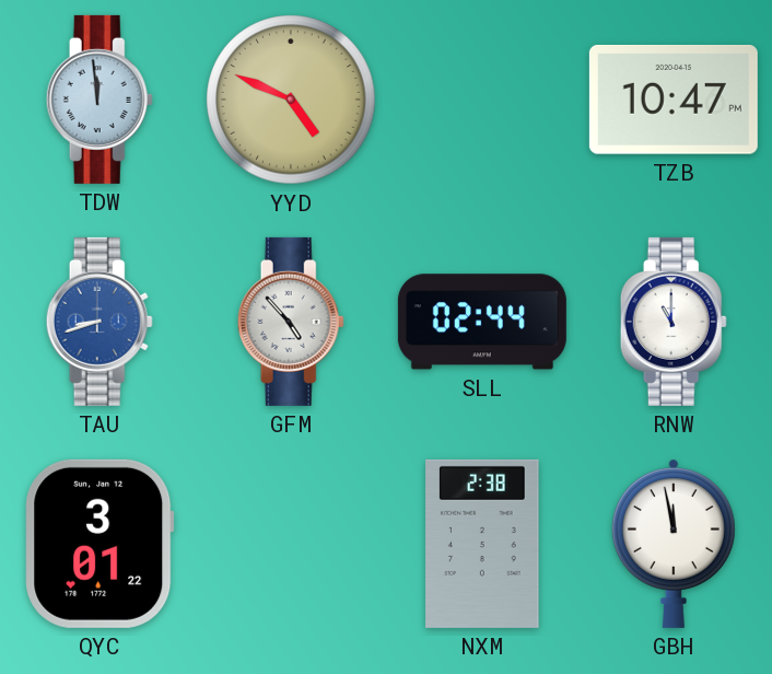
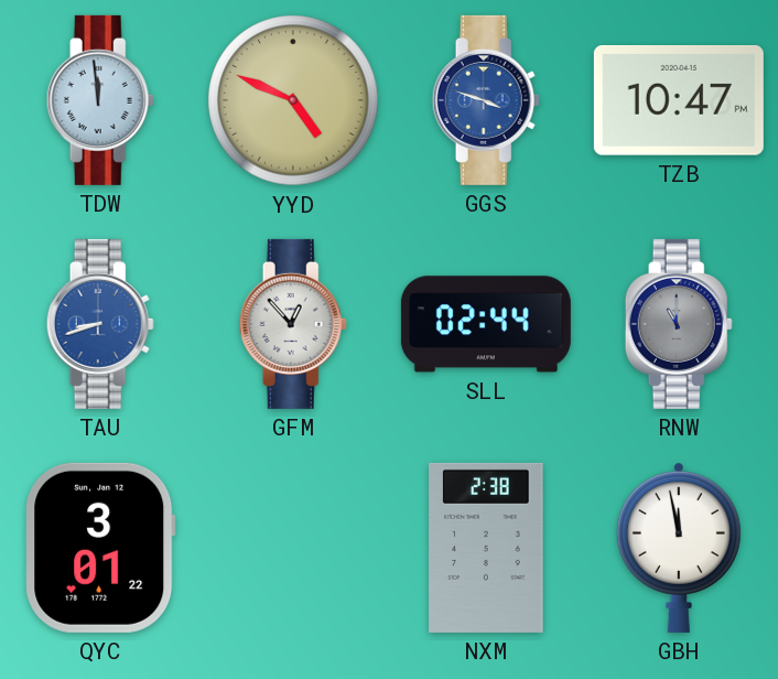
GGS: none -> 3:48 (486, 100)
GFM: 4:53 -> 12:53 (293, 324)
RNW dial: white -> grey (679, 324)
